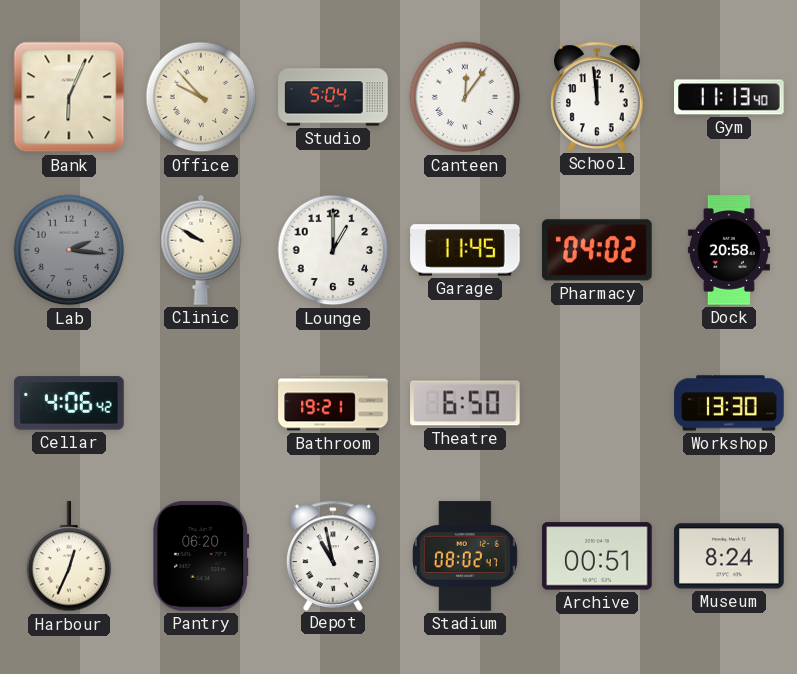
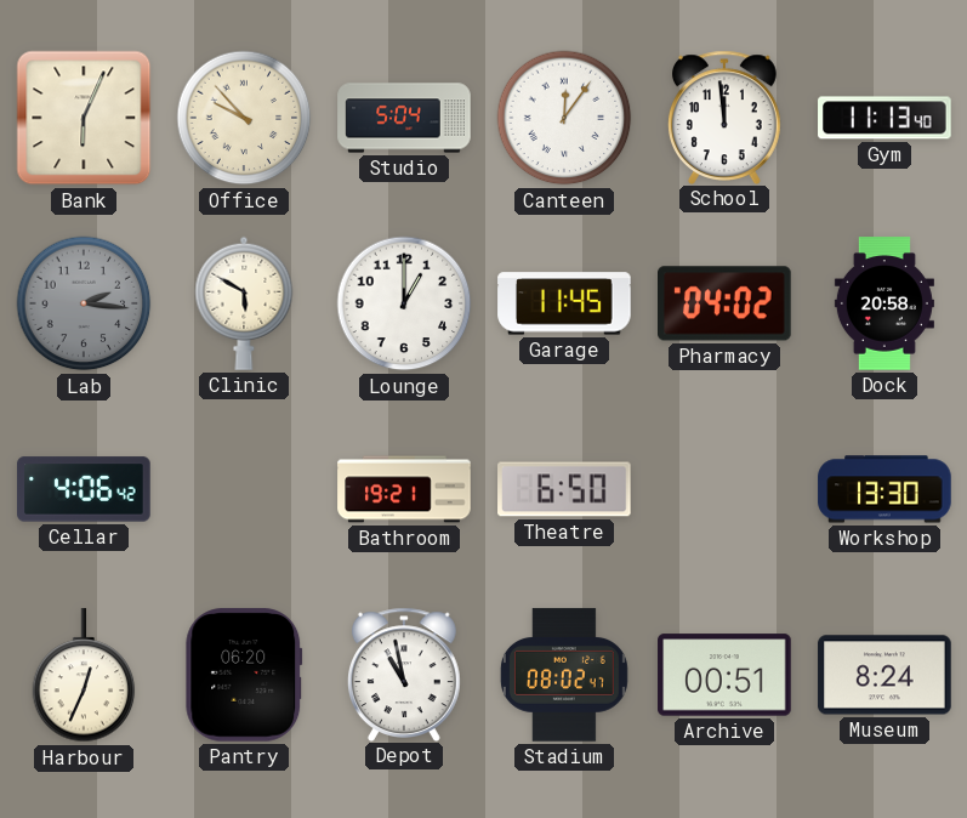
Clinic: 9:50 -> 5:50 (244, 303)
